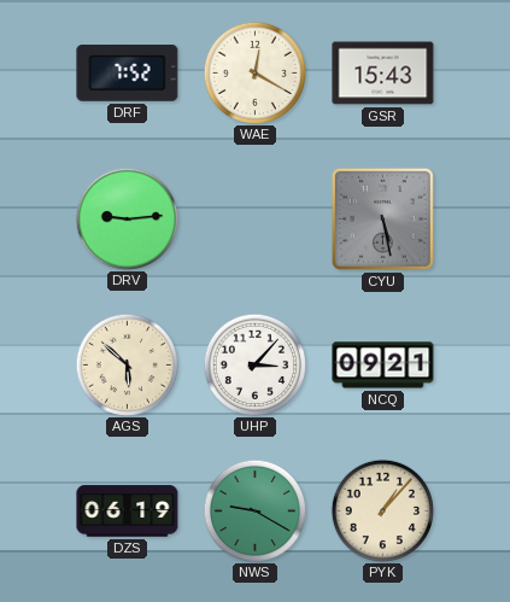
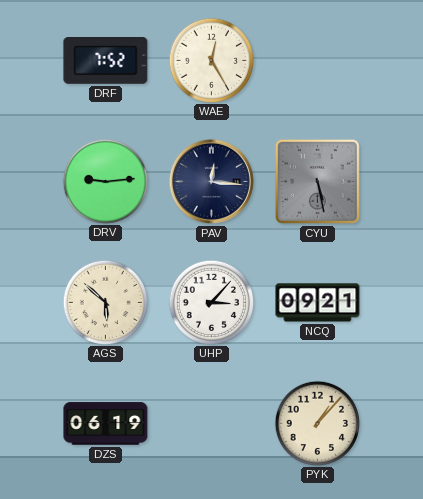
WAE: 12:20 -> 12:25 (211, 60)
GSR: 15:43 -> none (383, 74)
PAV: none -> 12:16 (211, 181)
NWS: 9:20 -> none (254, 510)
